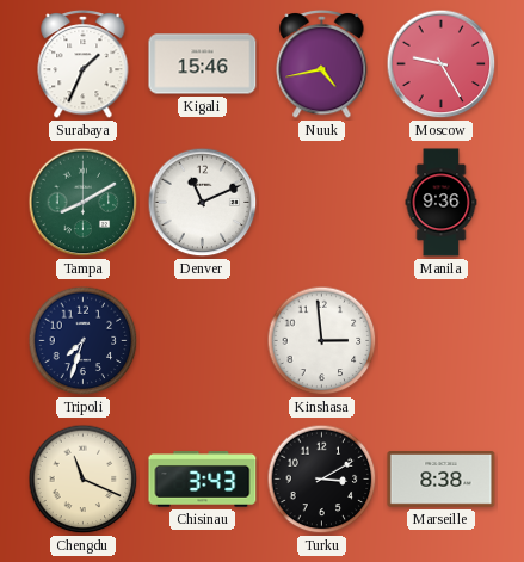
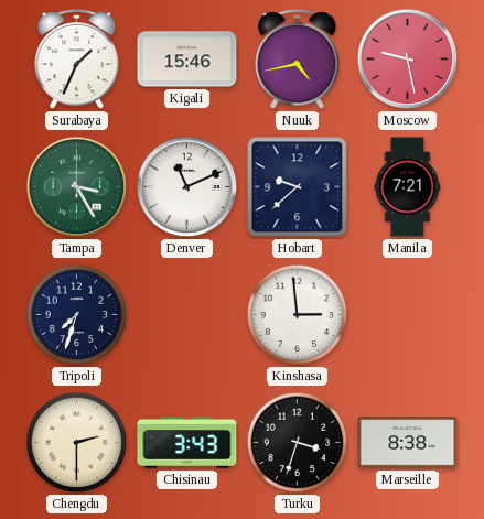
Moscow: 9:25 -> 9:28 (408, 60)
Tampa: 8:10 -> 3:25 (77, 187)
Hobart: none -> 9:38 (298, 187)
Manila: 9:36 -> 7:21 (408, 187)
Chengdu: 11:19 -> 2:30 (77, 443)
Turku: 3:10 -> 3:33 (298, 443)
